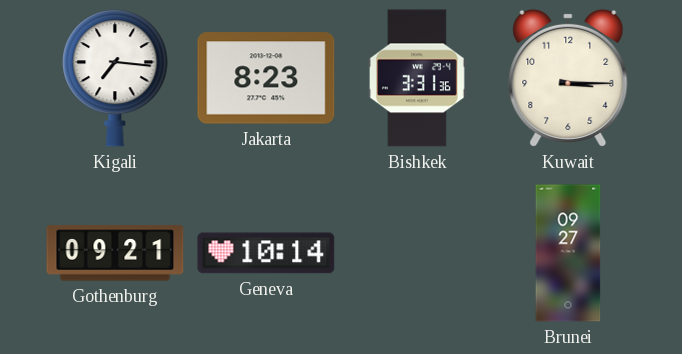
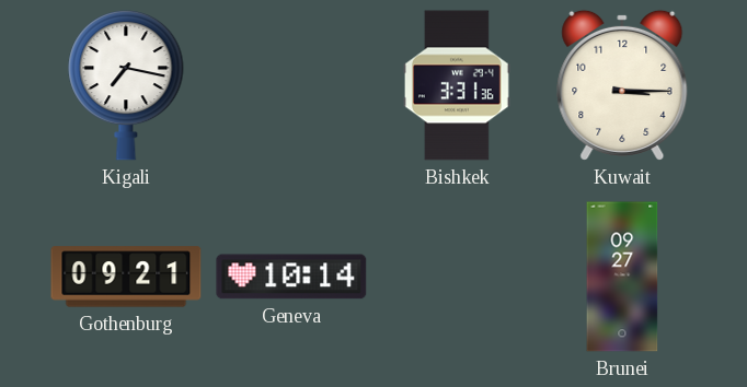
Kigali: 7:16 -> 7:17 (126, 85)
Jakarta: 8:23 -> none (266, 78)
